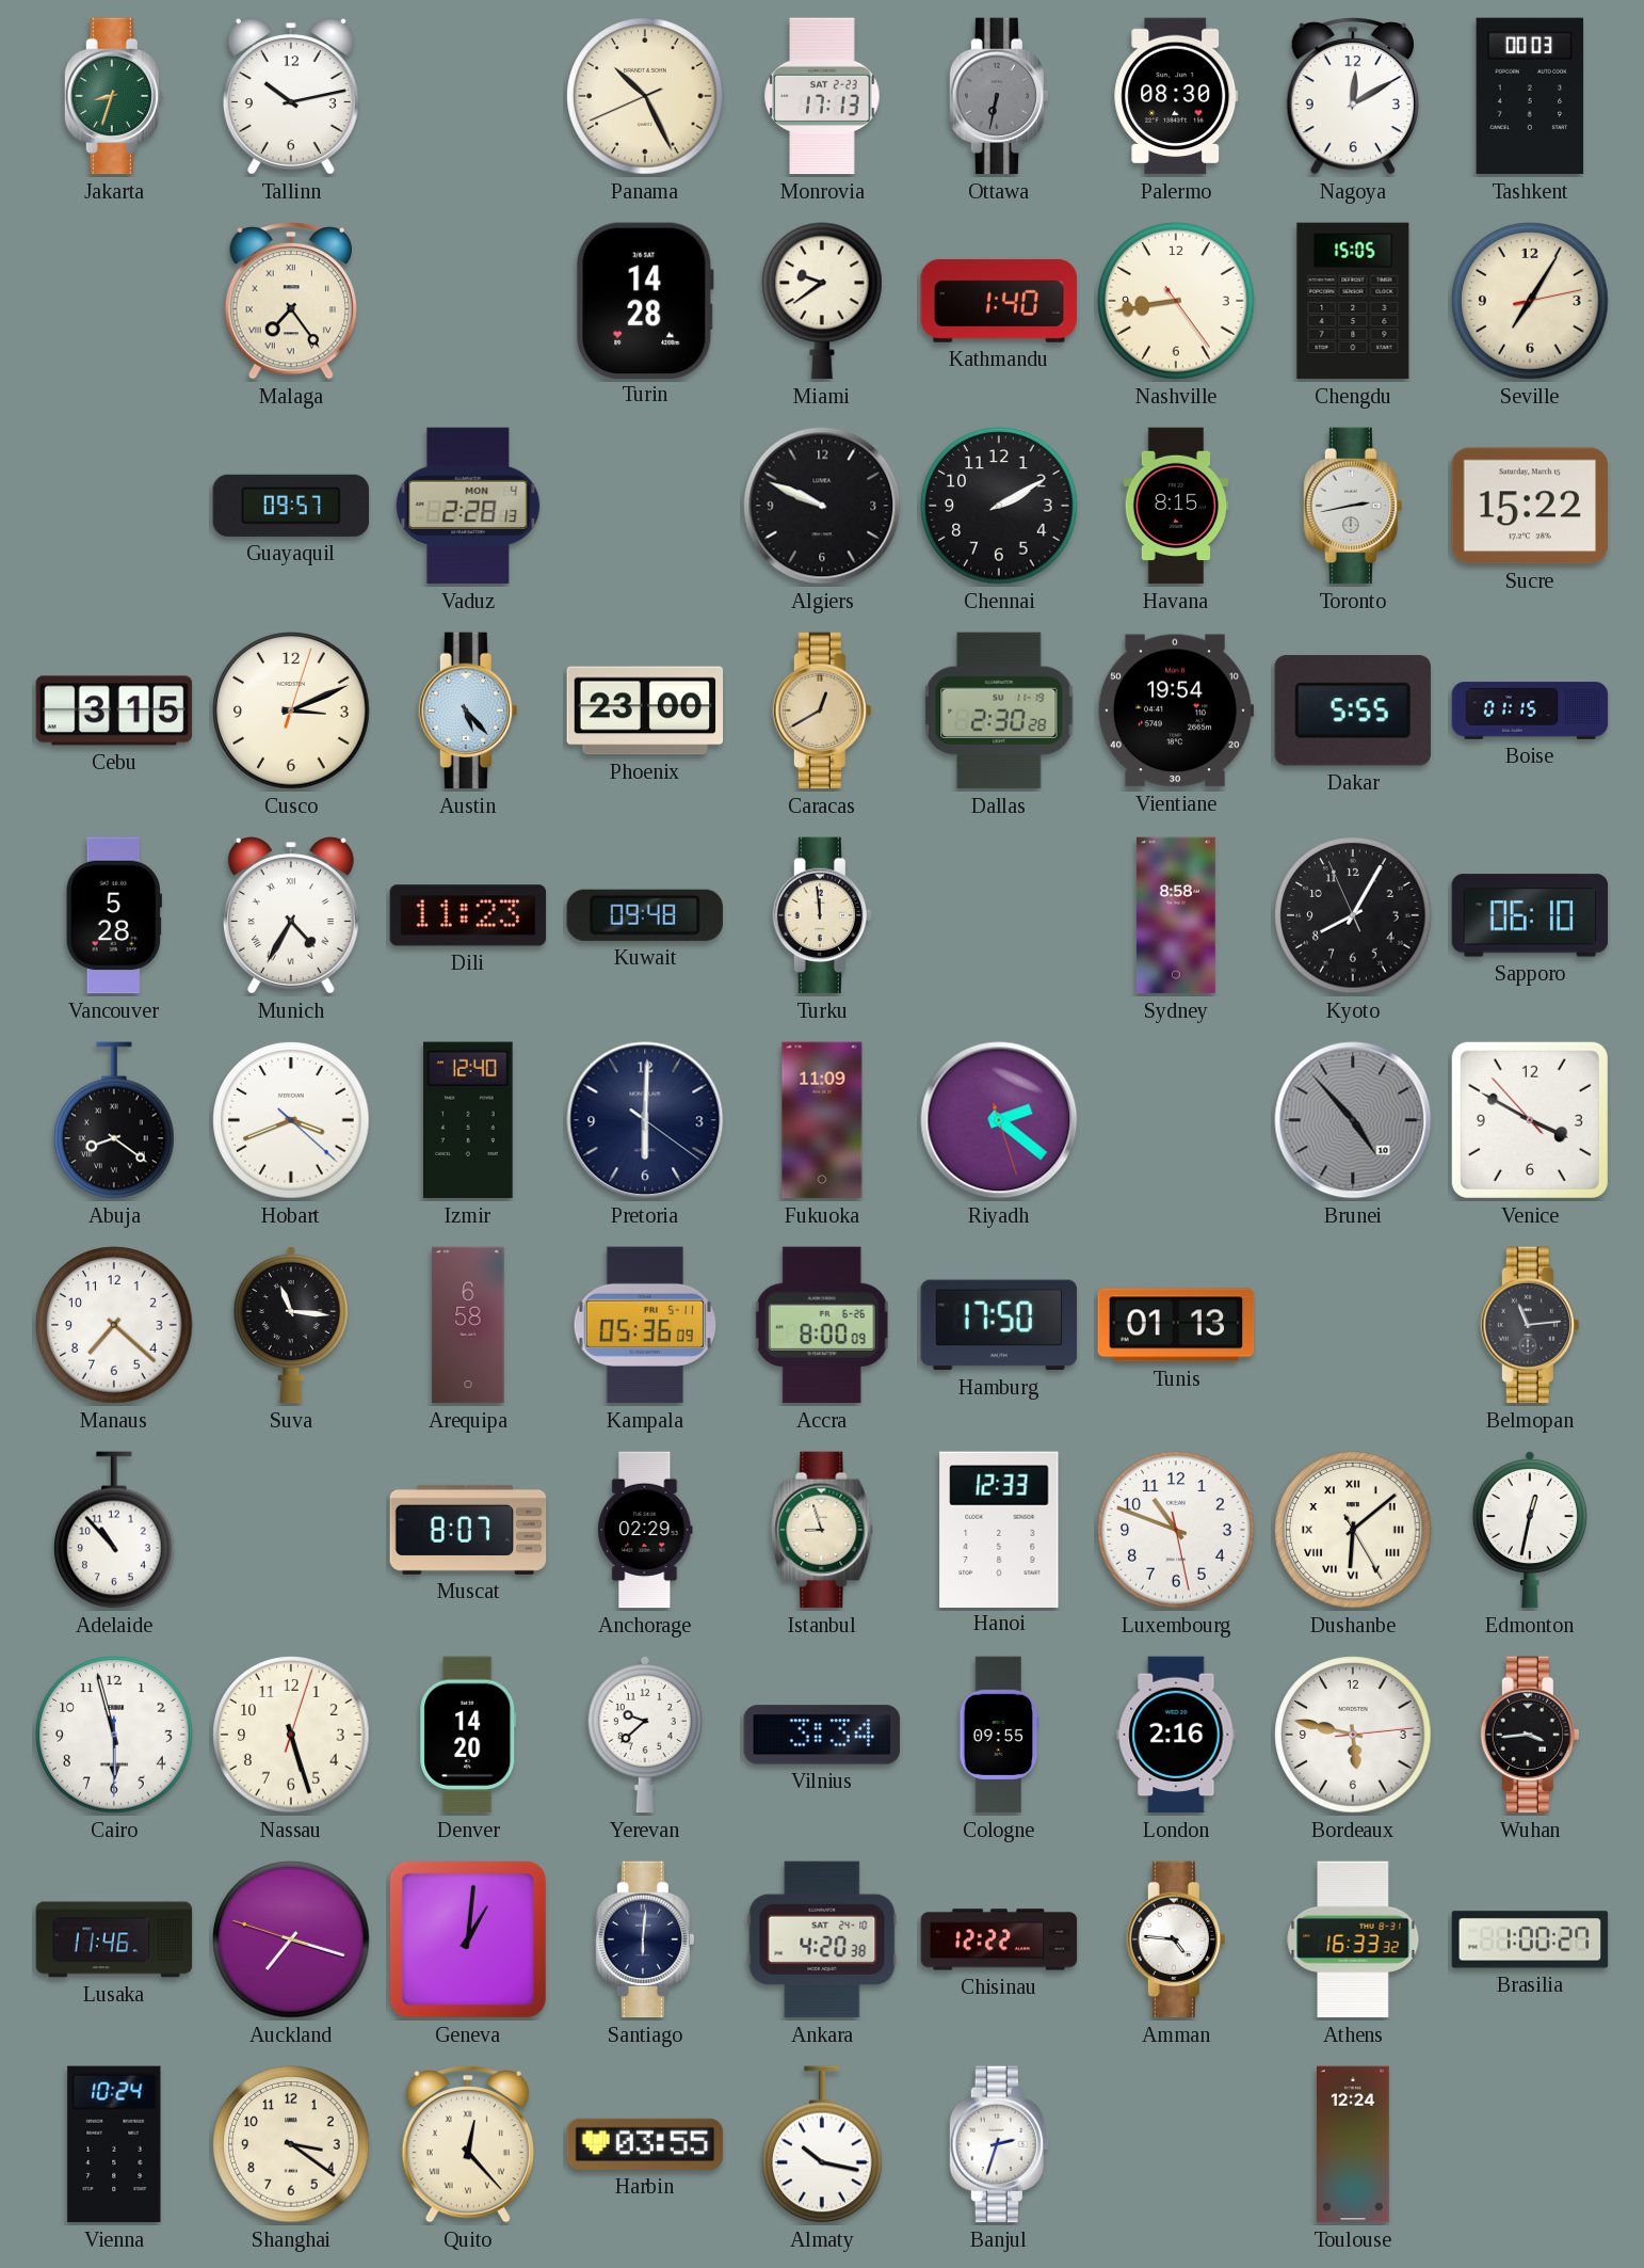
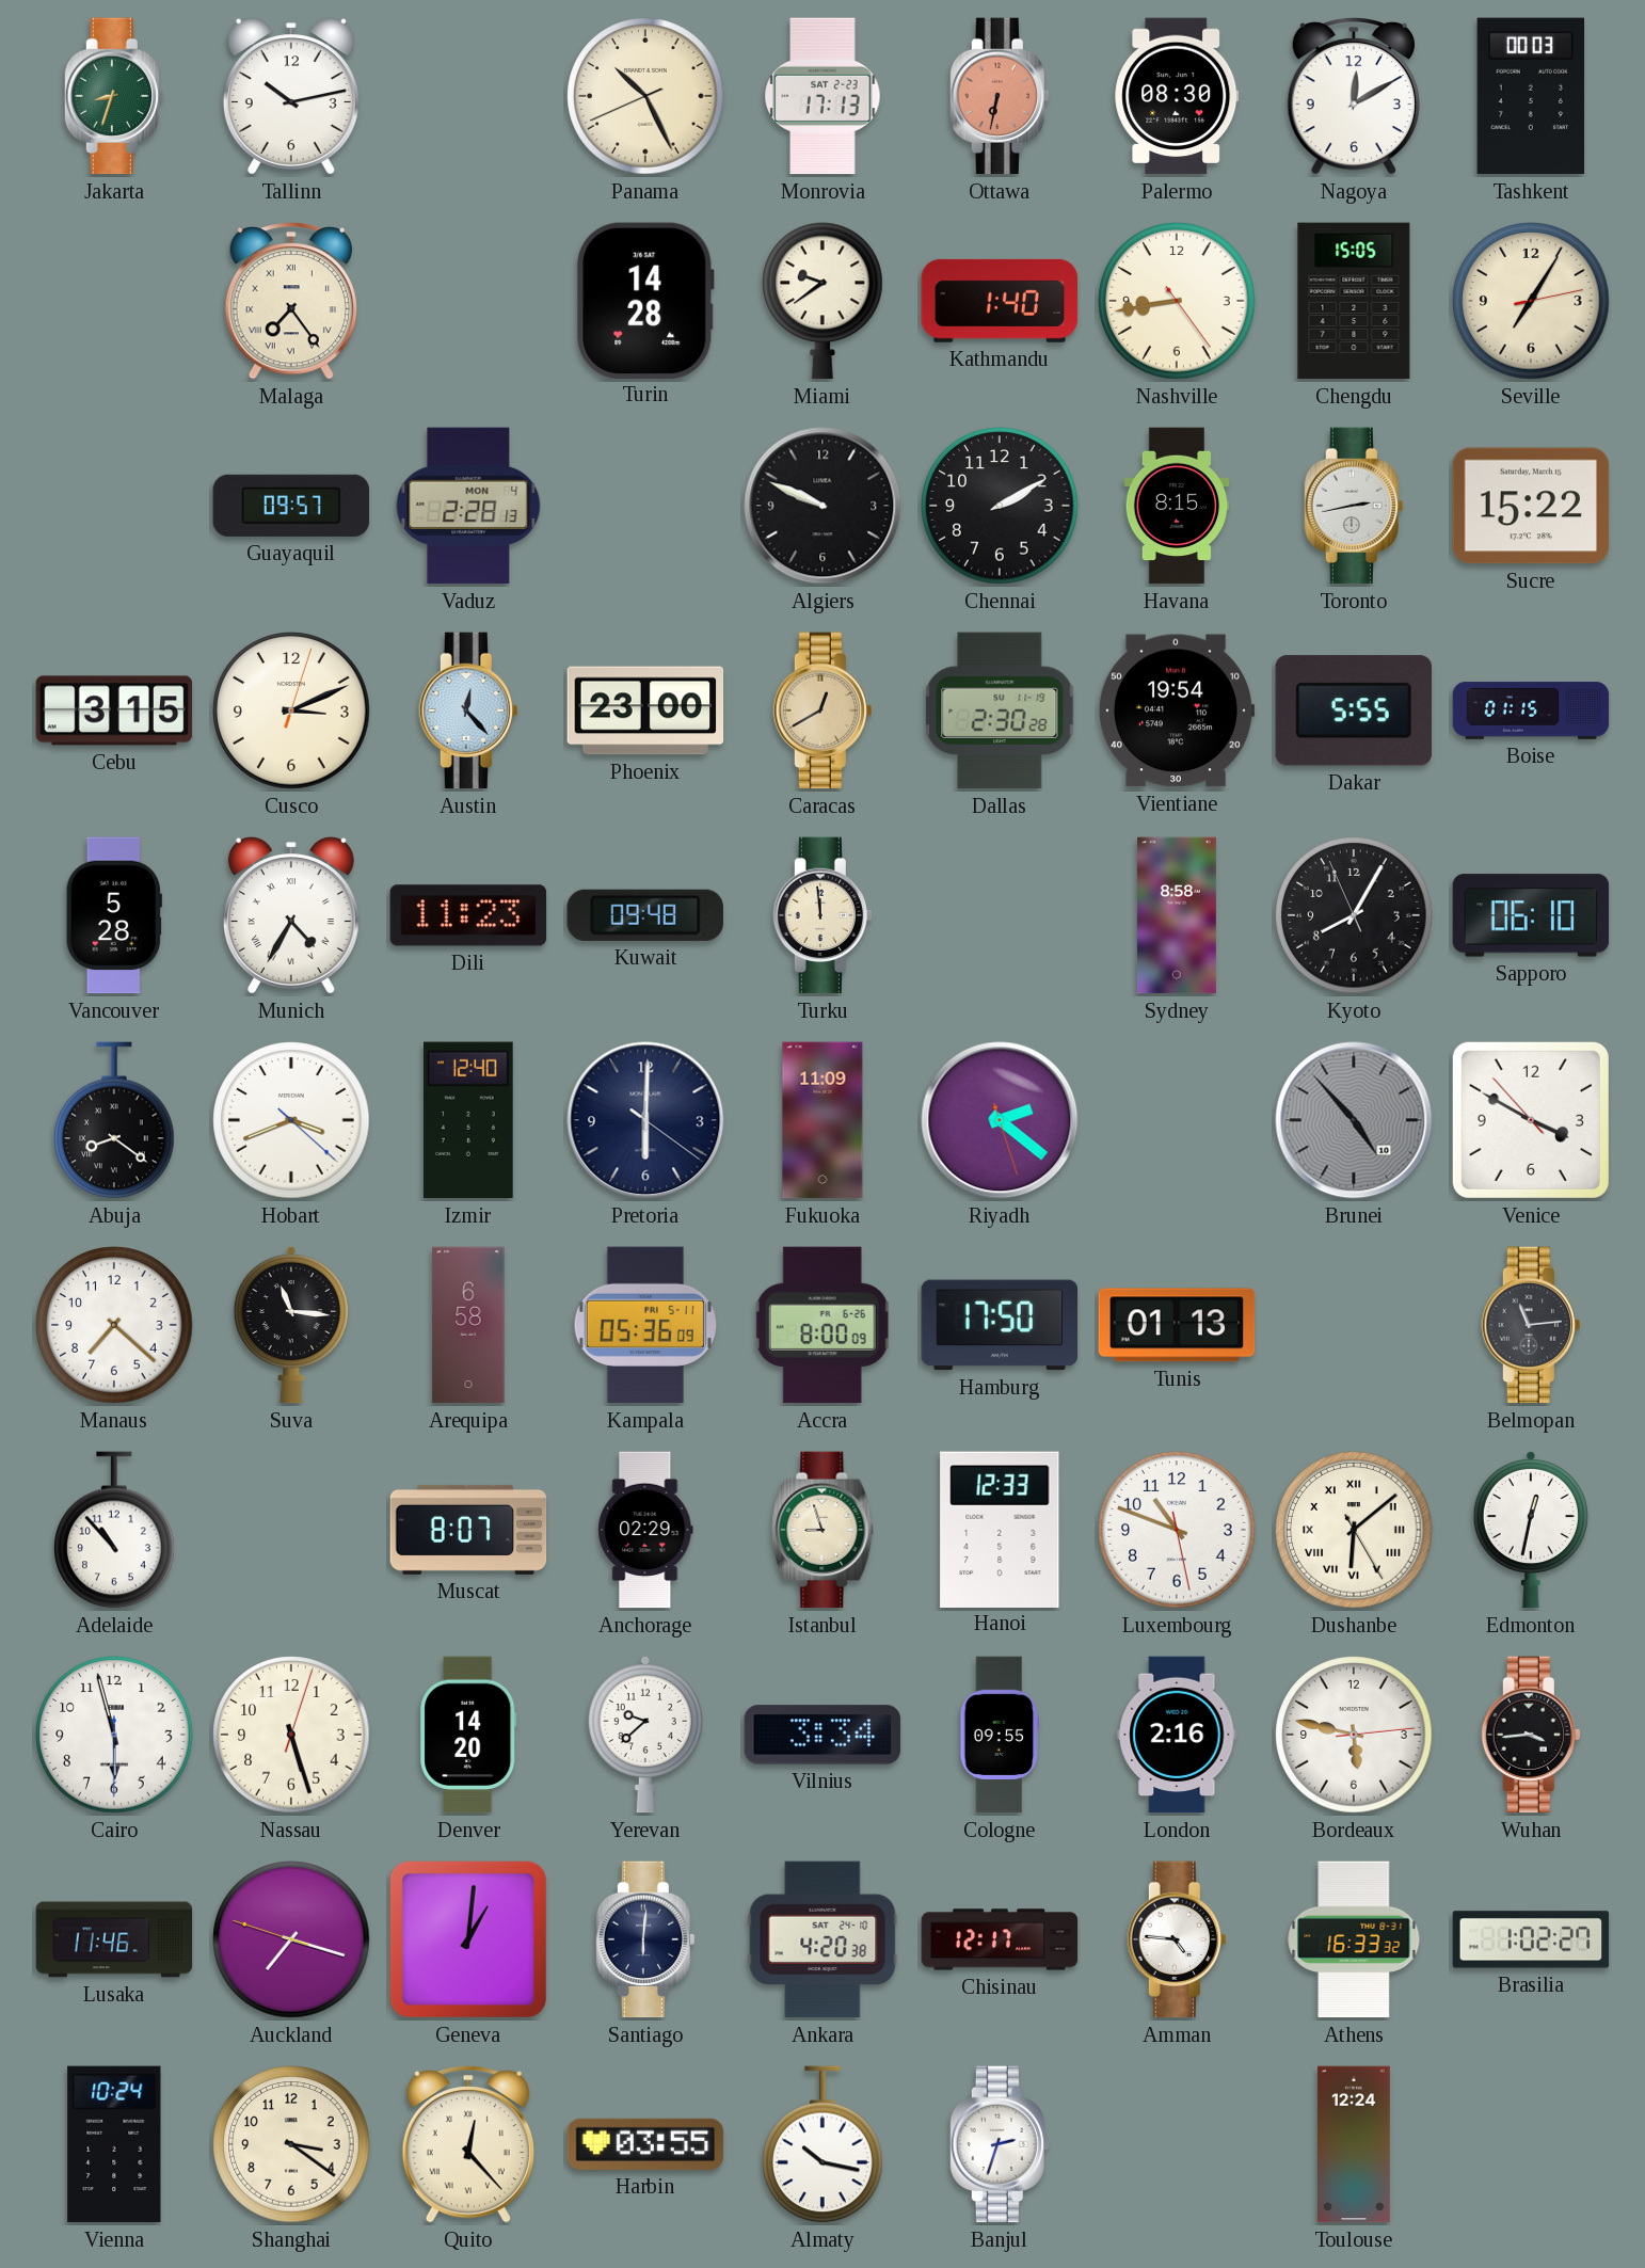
Ottawa dial: grey -> salmon (999, 96)
Austin: 5:23 -> 12:23 (467, 710)
Chisinau: 12:22 -> 12:17 (1000, 1939)
Brasilia: 1:00 -> 1:02 (1531, 1939)
